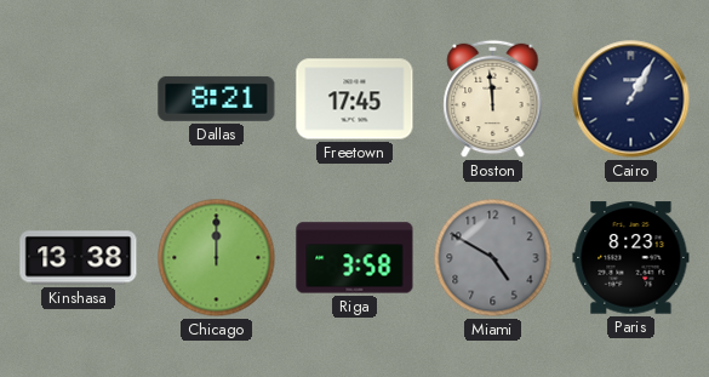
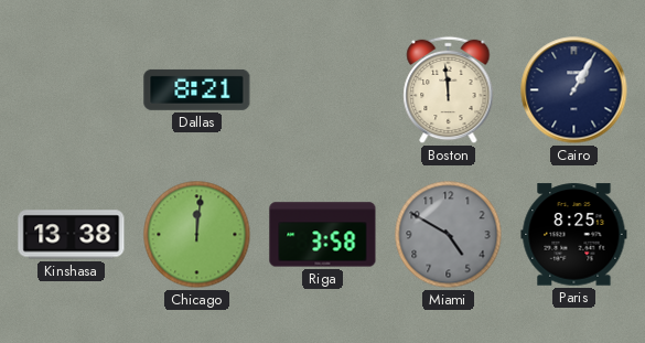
Freetown: 17:45 -> none (355, 99)
Chicago: 12:00 -> 12:01 (197, 235)
Paris: 8:23 -> 8:25 (574, 235)
